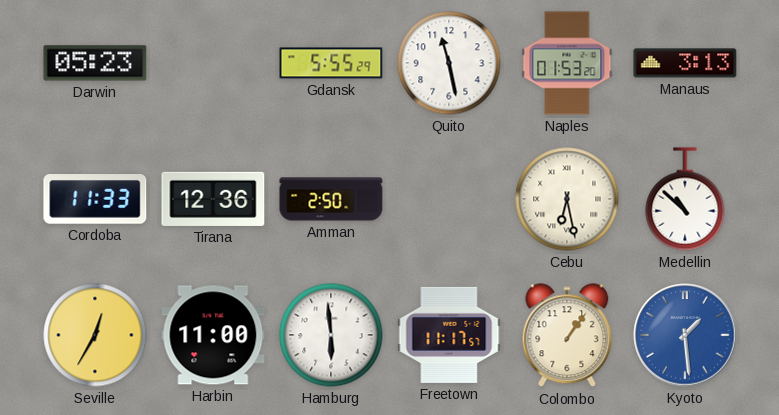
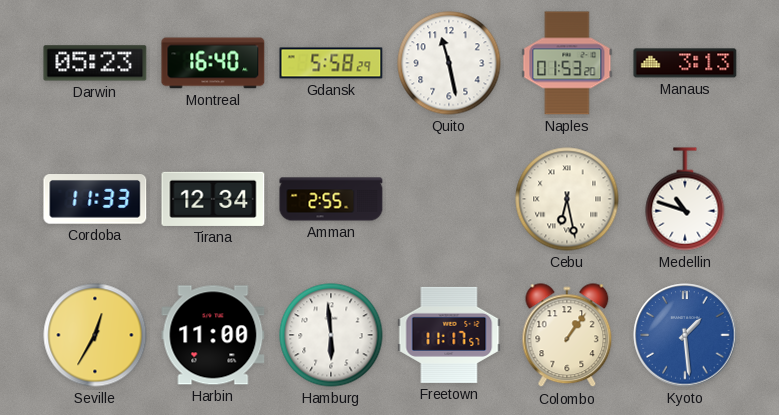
Montreal: none -> 16:40 (213, 63)
Gdansk: 5:55 -> 5:58 (331, 63)
Tirana: 12:36 -> 12:34 (213, 199)
Amman: 2:50 -> 2:55 (331, 199)
Medellin: 10:52 -> 10:48 (685, 199)
